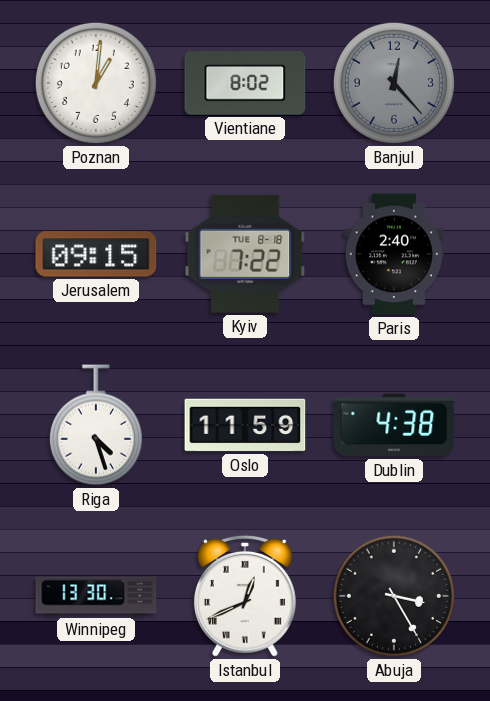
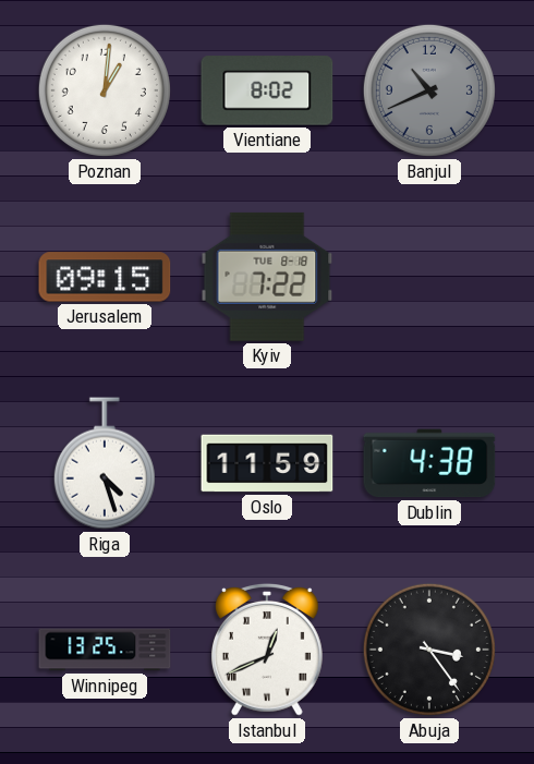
Banjul: 12:23 -> 10:41 (429, 90)
Paris: 2:40 -> none (394, 254)
Winnipeg: 13:30 -> 13:25 (105, 650)
Abuja: 3:25 -> 3:24 (429, 650)
